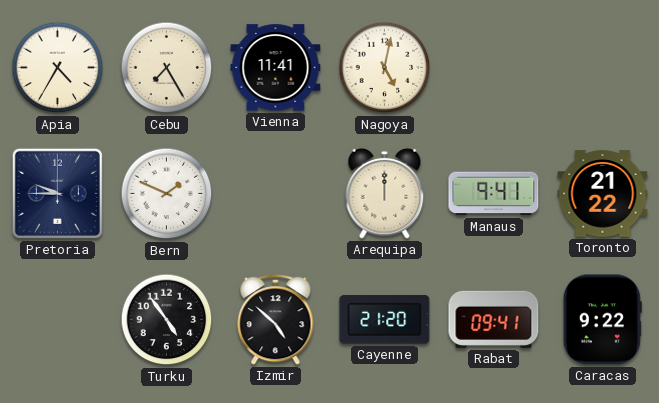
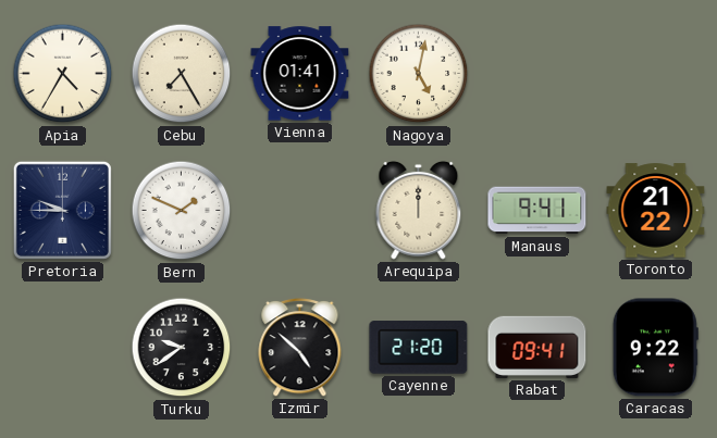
Vienna: 11:41 -> 01:41 (300, 74)
Turku: 4:54 -> 9:39 (182, 348)
